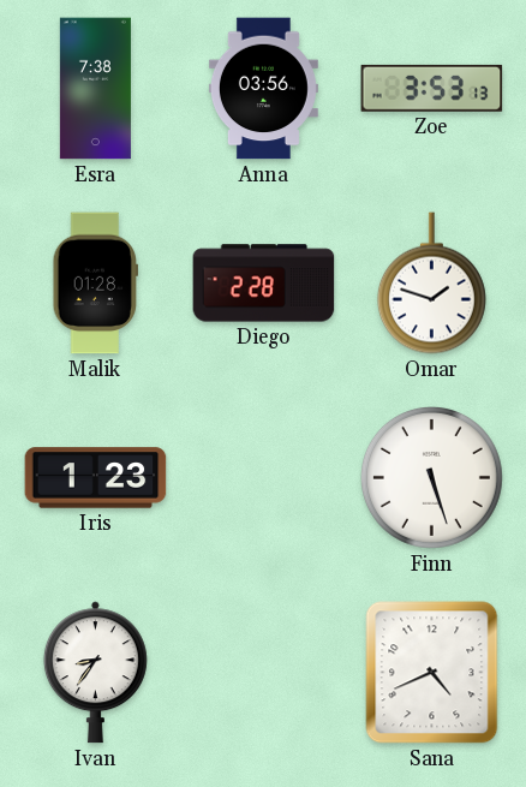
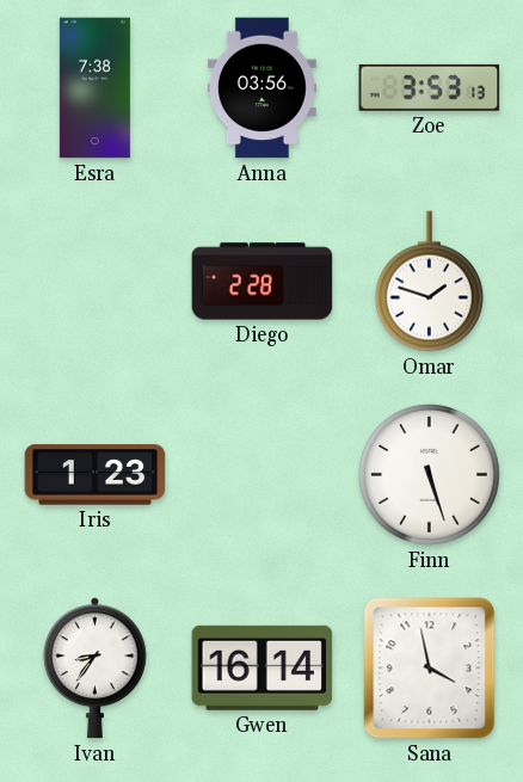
Malik: 01:28 -> none (95, 284)
Gwen: none -> 16:14 (263, 667)
Sana: 4:41 -> 3:58 (430, 669)
